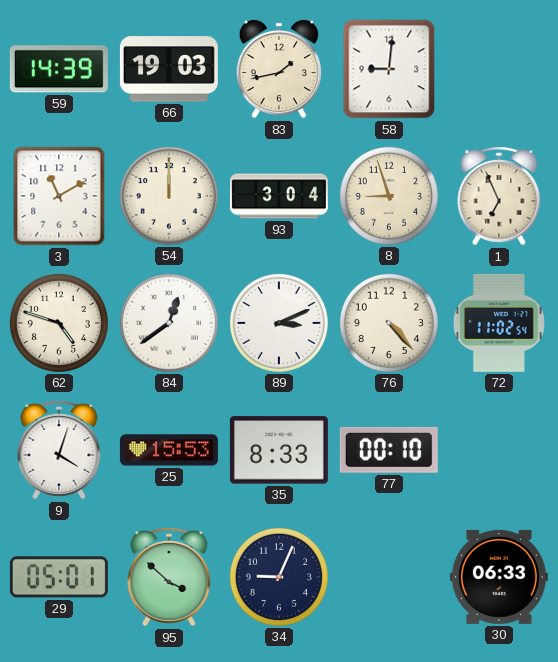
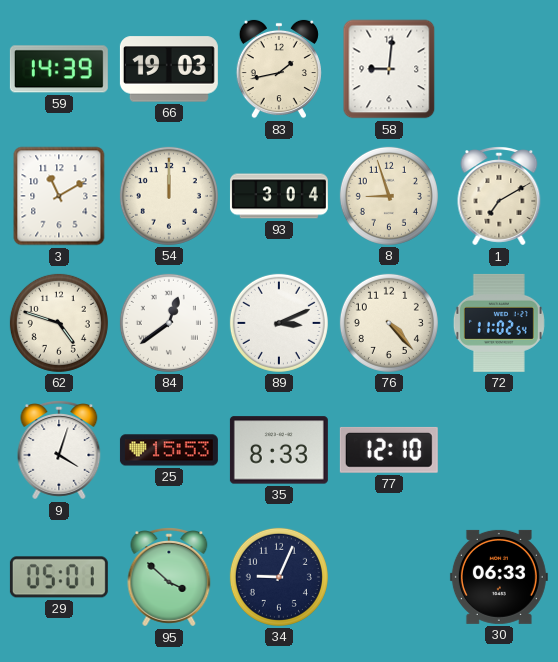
1: 6:56 -> 7:10 (499, 196)
77: 00:10 -> 12:10 (389, 450)
